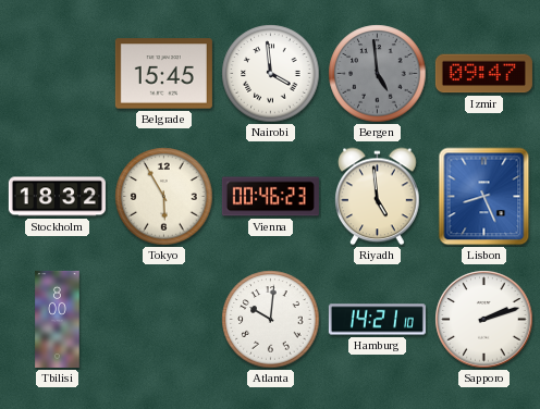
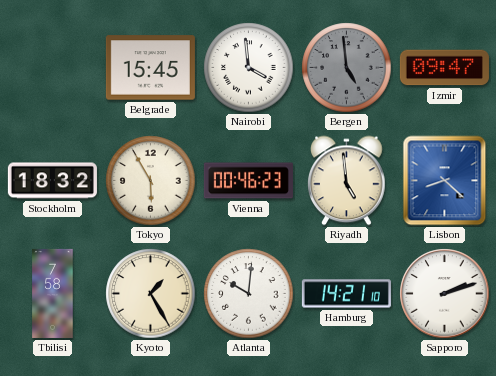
Lisbon: 8:26 -> 8:22 (445, 181)
Tbilisi: 8:00 -> 7:58 (53, 293)
Kyoto: none -> 1:25 (151, 294)
